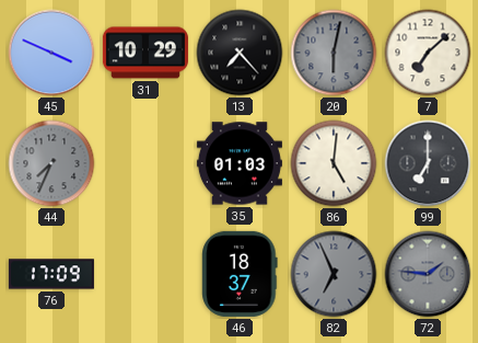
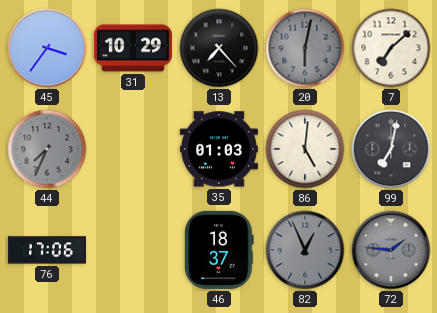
45: 3:49 -> 3:36 (47, 48)
99: 7:00 -> 7:02 (391, 149)
76: 17:09 -> 17:06 (47, 250)
82: 6:56 -> 12:56 (305, 250)
